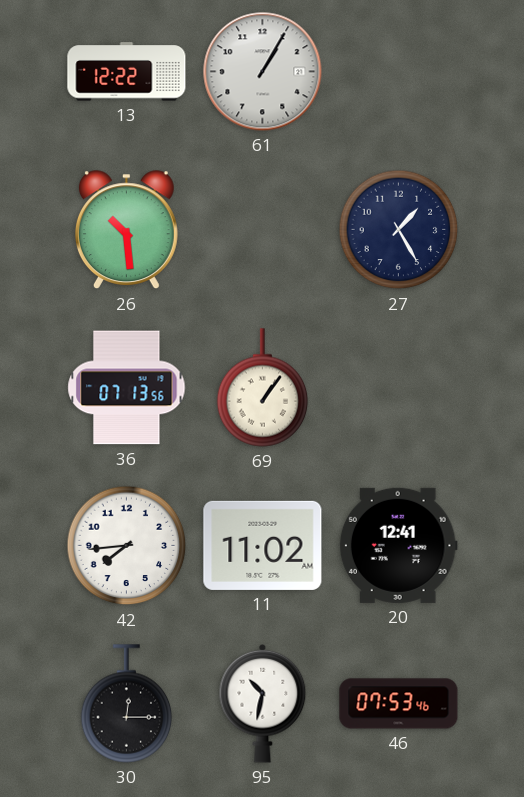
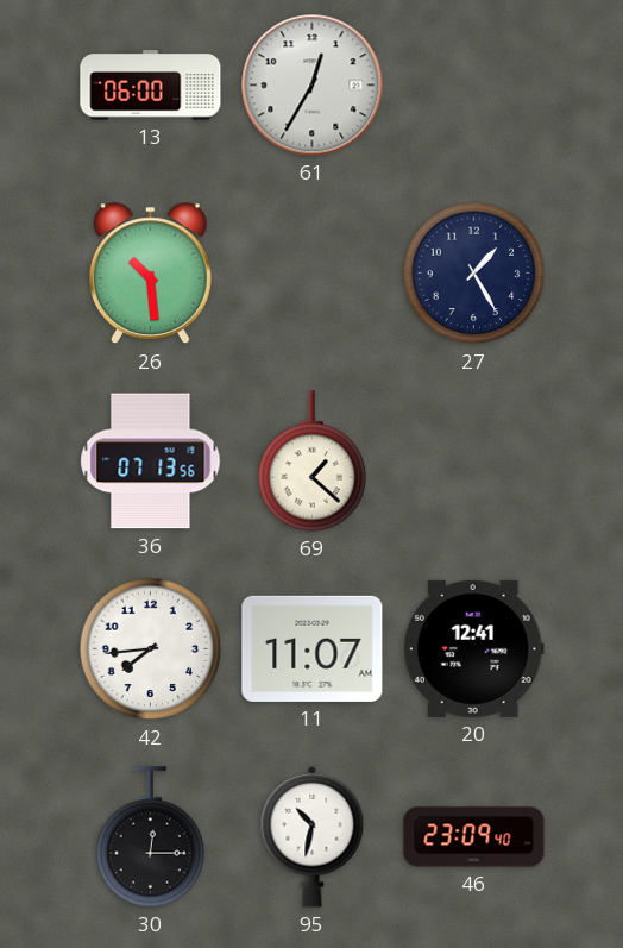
13: 12:22 -> 06:00 (151, 86)
61: 1:05 -> 12:35 (313, 86)
69: 1:06 -> 1:22 (313, 462)
11: 11:02 -> 11:07 (313, 648)
46: 07:53 -> 23:09 (474, 837)
